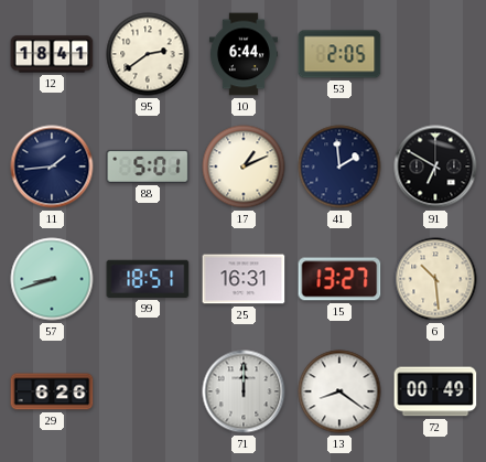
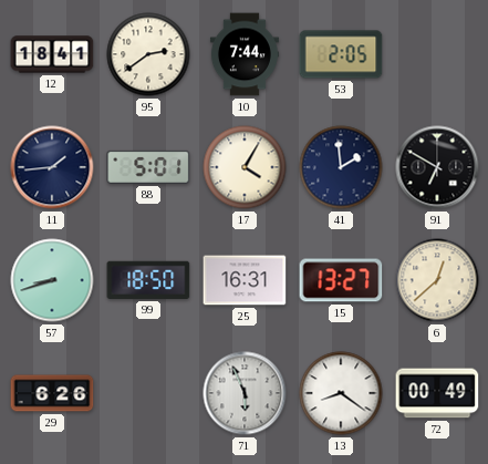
10: 6:44 -> 7:44 (245, 54)
17: 1:11 -> 4:05 (245, 167)
99: 18:51 -> 18:50 (148, 280)
6: 10:29 -> 12:38 (437, 280)
71: 12:00 -> 5:56 (245, 393)
